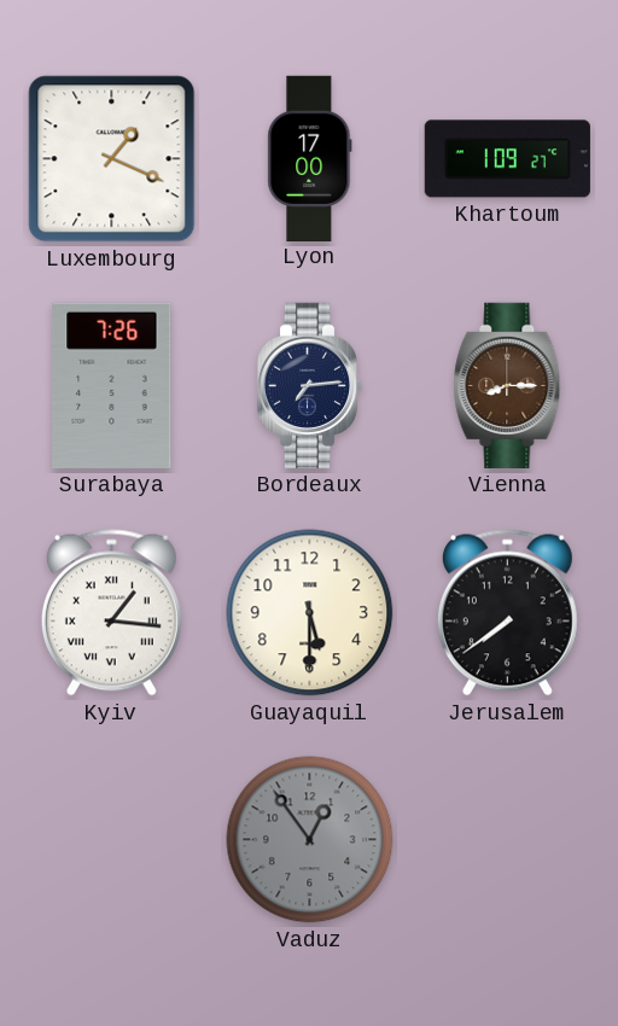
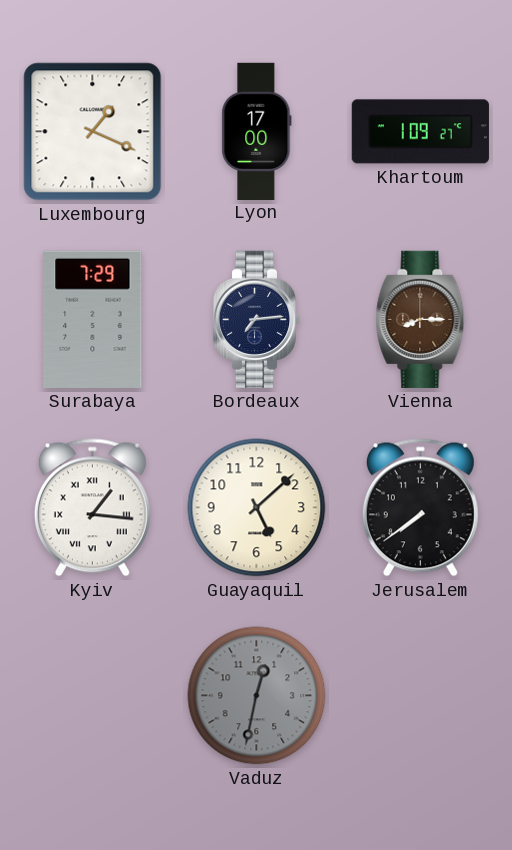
Surabaya: 7:26 -> 7:29 (93, 319)
Guayaquil: 5:30 -> 5:08 (257, 508)
Vaduz: 12:54 -> 12:32 (257, 696)
